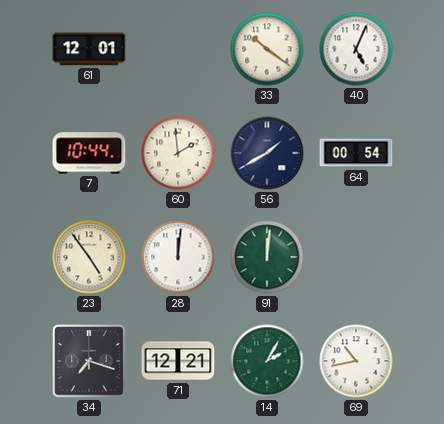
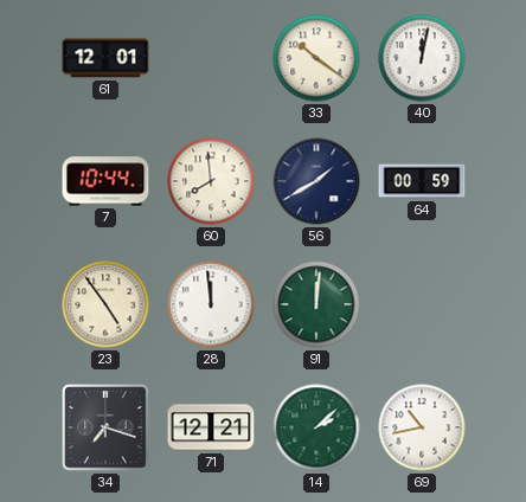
40: 5:04 -> 12:02 (422, 58)
60: 1:59 -> 7:59 (211, 181)
64: 00:54 -> 00:59 (422, 181)
28: 12:01 -> 11:59 (211, 304)
14: 2:05 -> 2:08 (316, 427)
